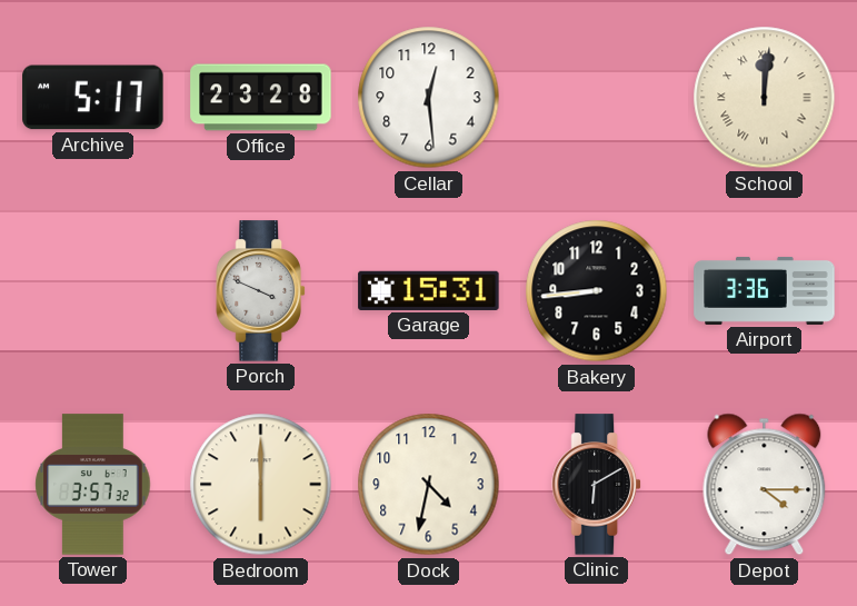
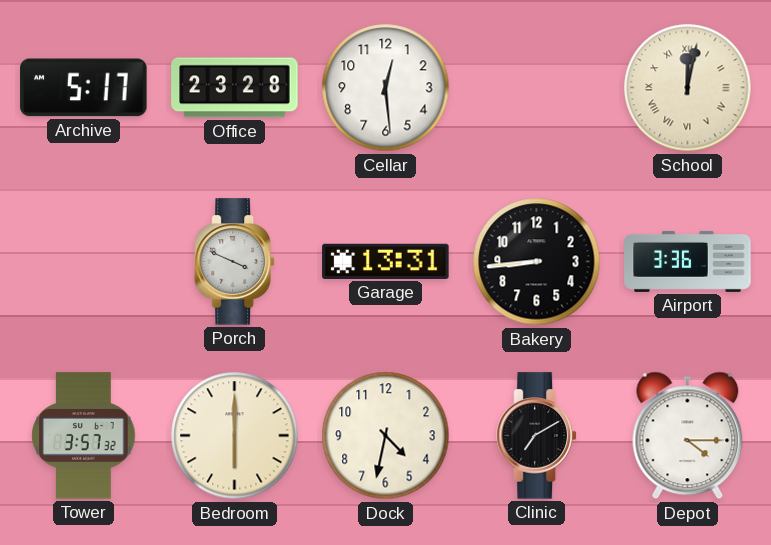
School: 12:01 -> 12:02 (688, 88)
Garage: 15:31 -> 13:31 (386, 261)
Clinic: 6:10 -> 7:10 (536, 436)
